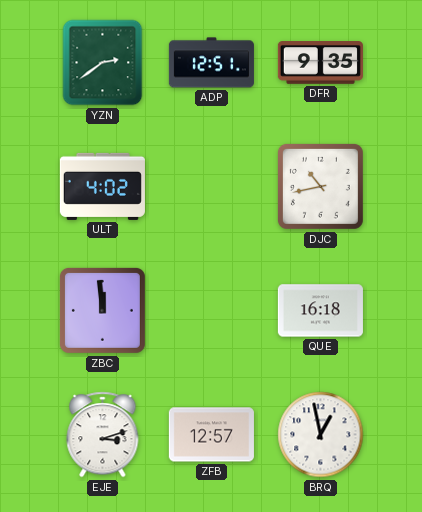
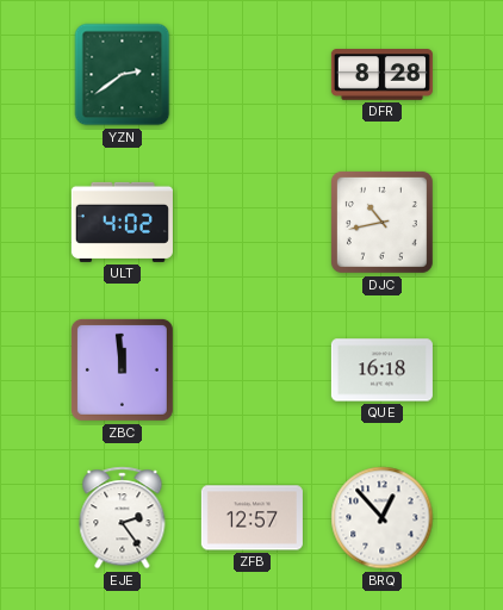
ADP: 12:51 -> none (211, 63)
DFR: 9:35 -> 8:28 (381, 75)
EJE: 3:12 -> 2:24 (123, 518)
BRQ: 12:58 -> 12:53 (383, 518)
